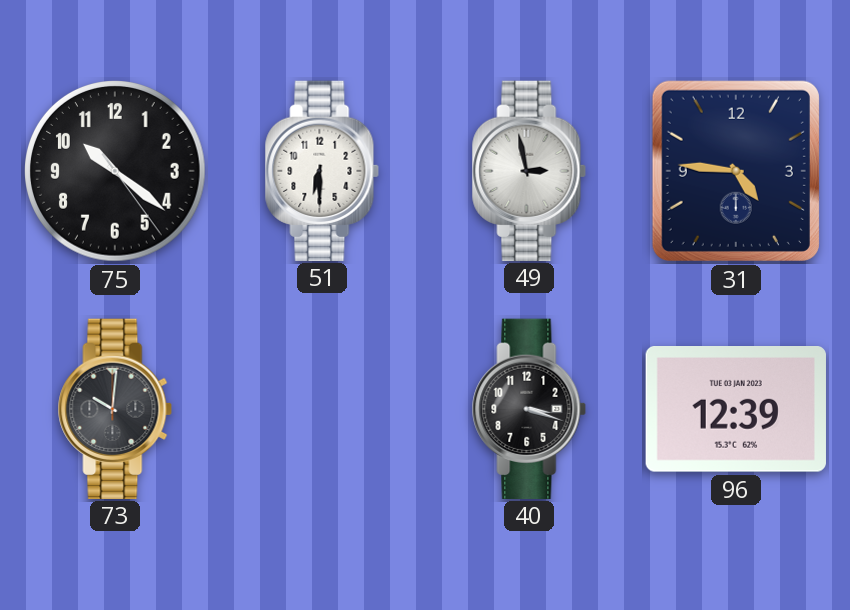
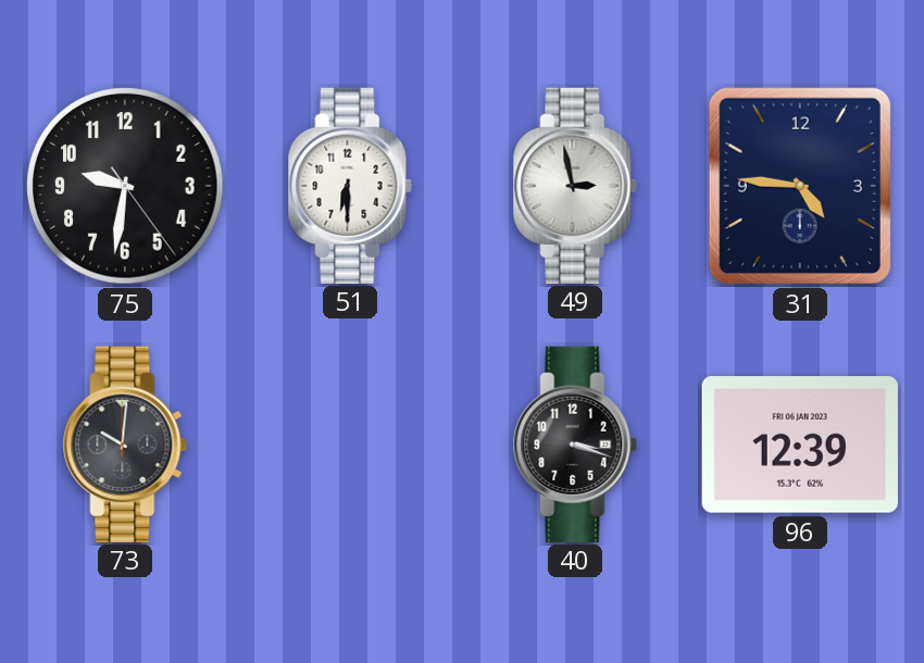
75: 10:21 -> 9:31 (126, 187)
96 date: TUE 03 JAN 2023 -> FRI 06 JAN 2023 (800, 446)
